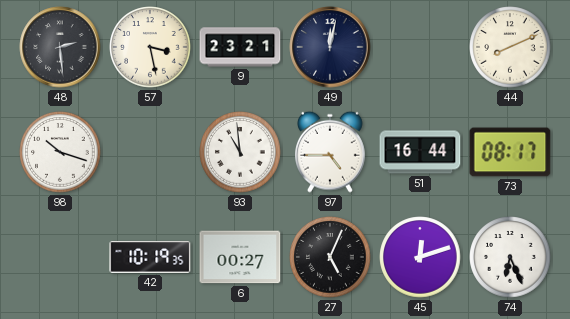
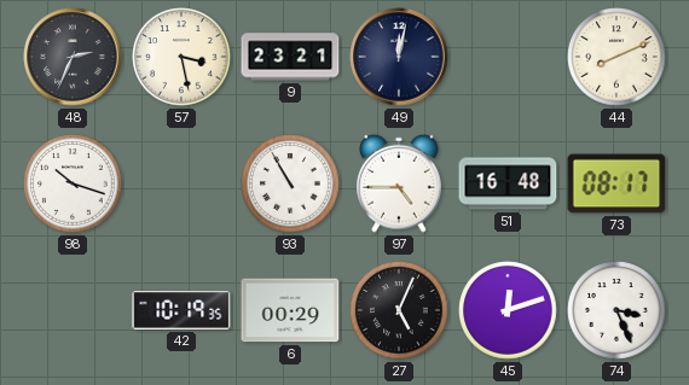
48: 2:29 -> 2:34 (73, 57)
93: 10:59 -> 10:55 (290, 183)
51: 16:44 -> 16:48 (508, 183)
6: 00:27 -> 00:29 (290, 310)
74: 6:26 -> 3:26 (616, 310)
